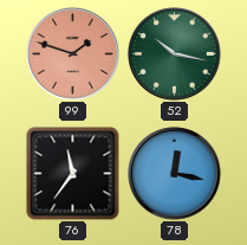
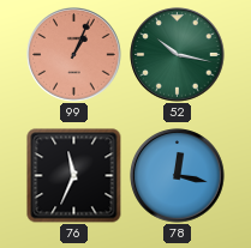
99: 1:48 -> 1:04 (74, 55)
76: 11:36 -> 11:34 (74, 176)
